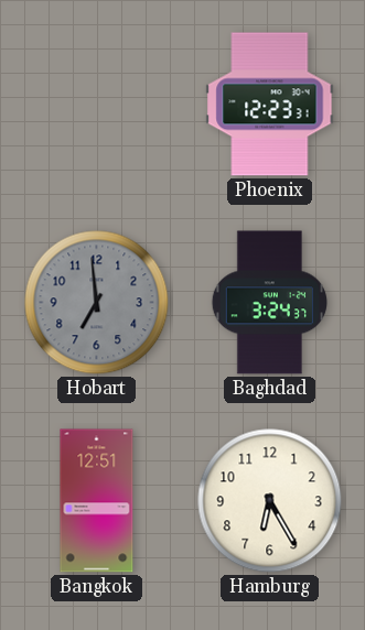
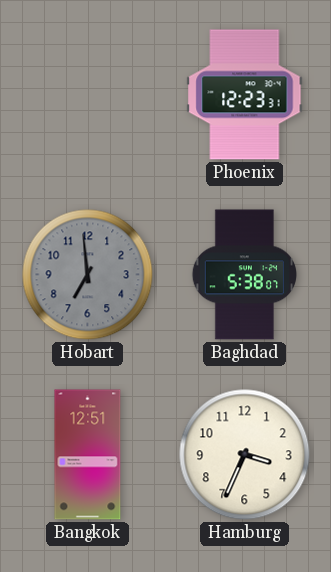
Baghdad: 3:24 -> 5:38 (244, 275)
Hamburg: 6:25 -> 3:34 (245, 455)
